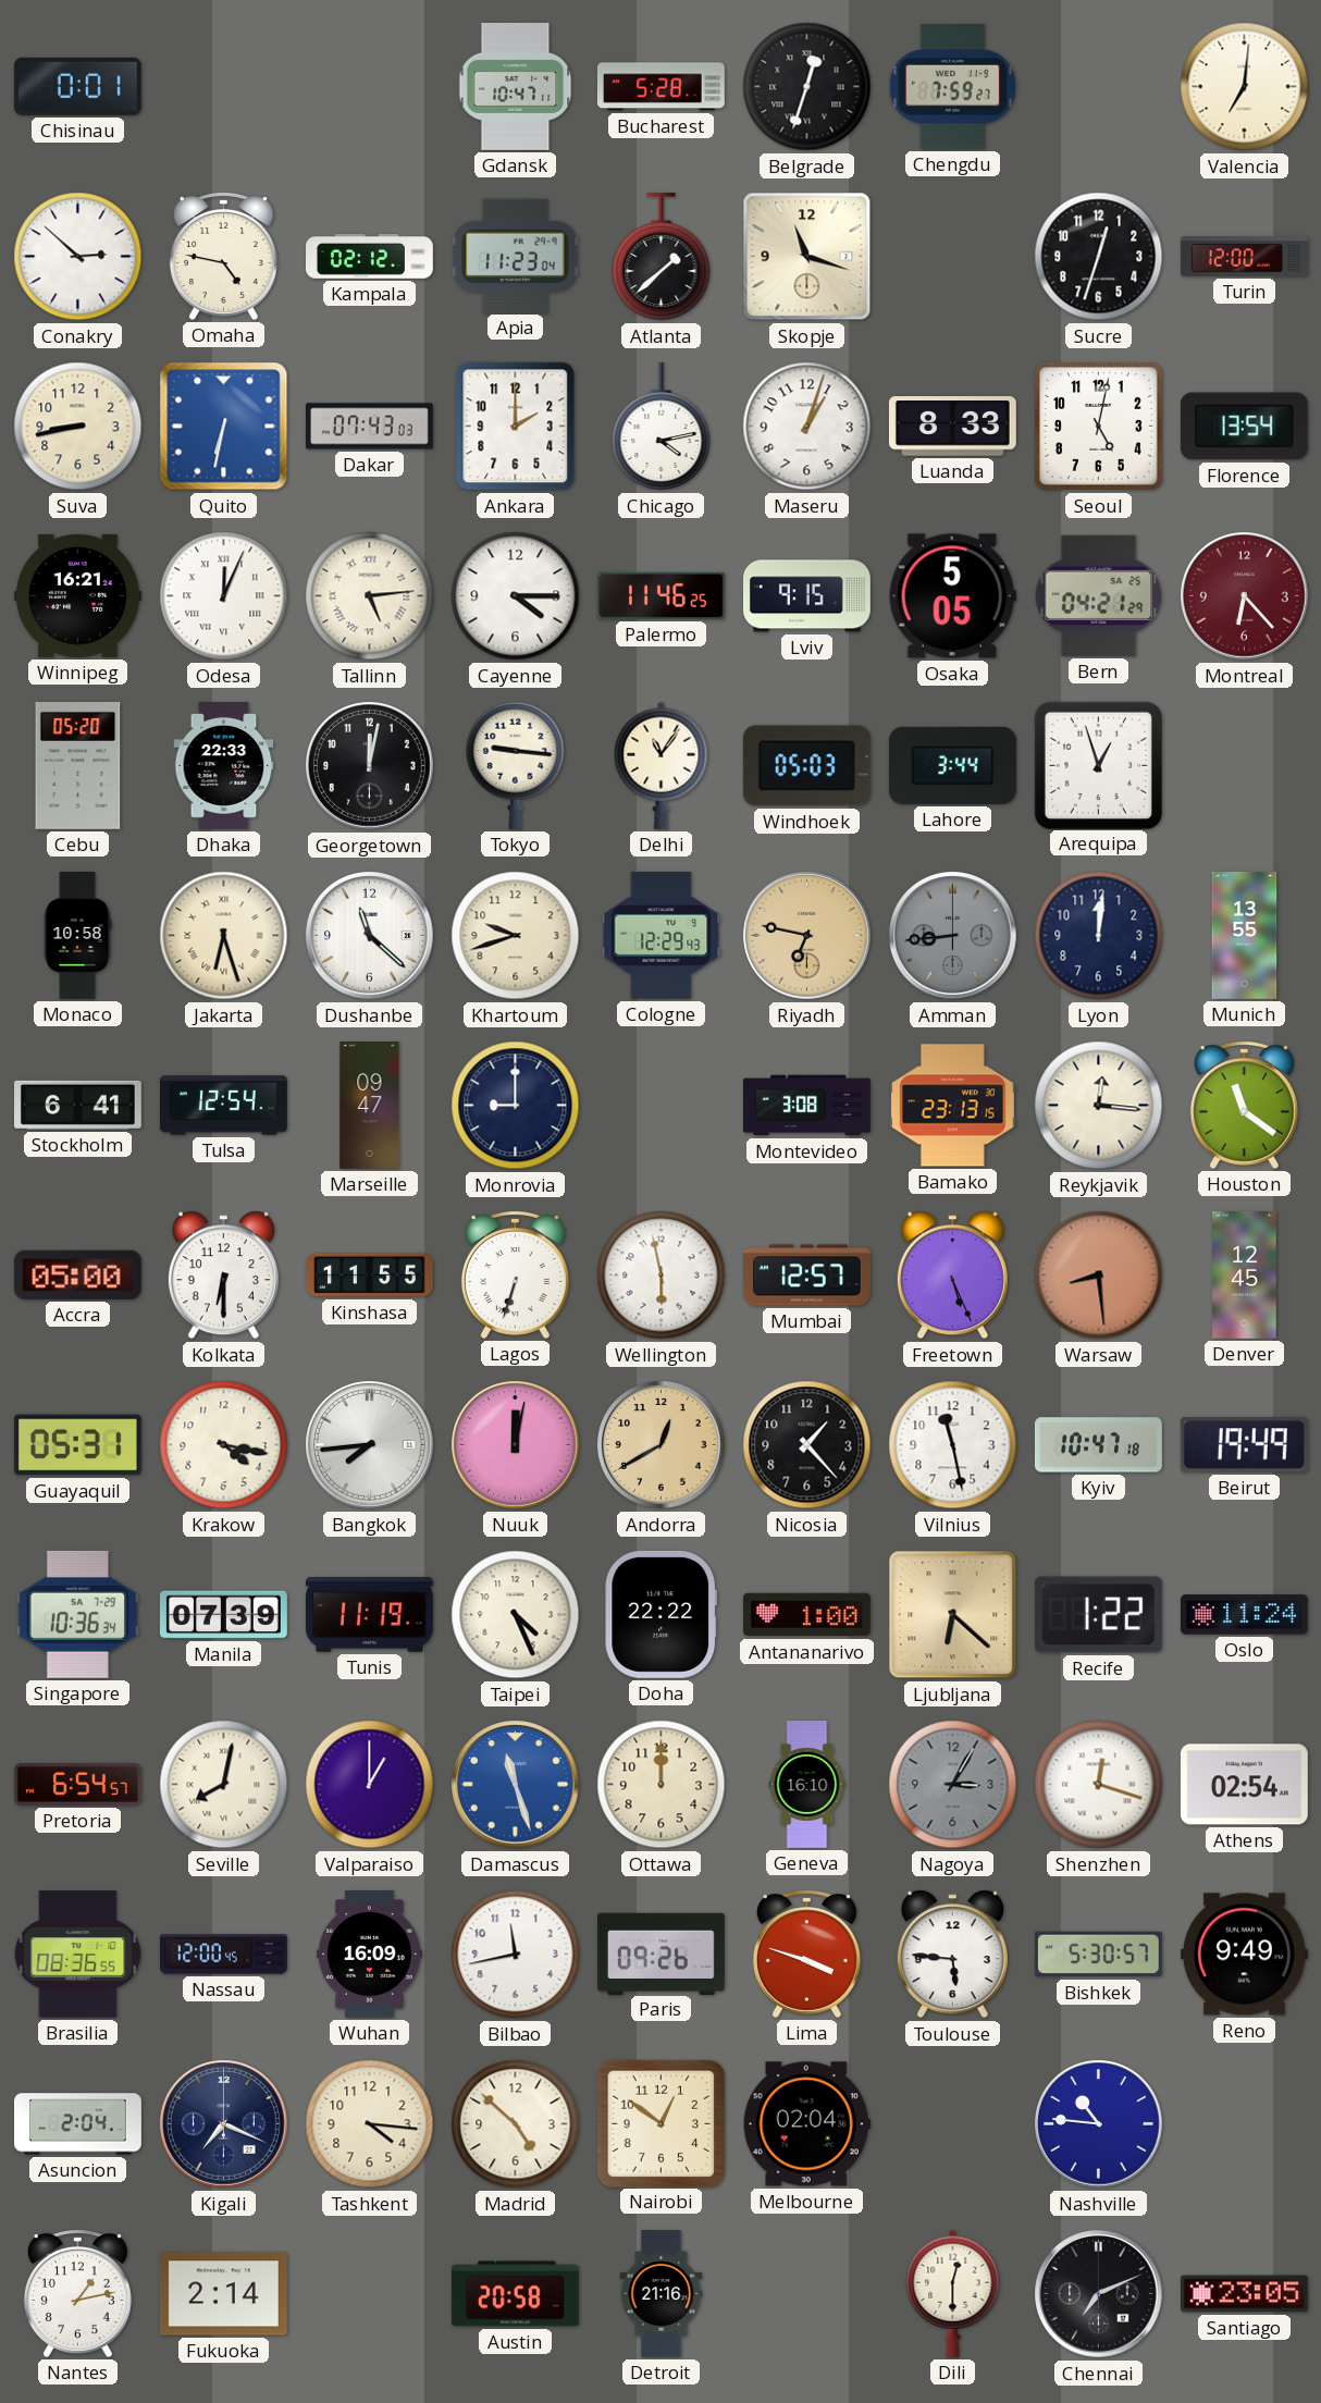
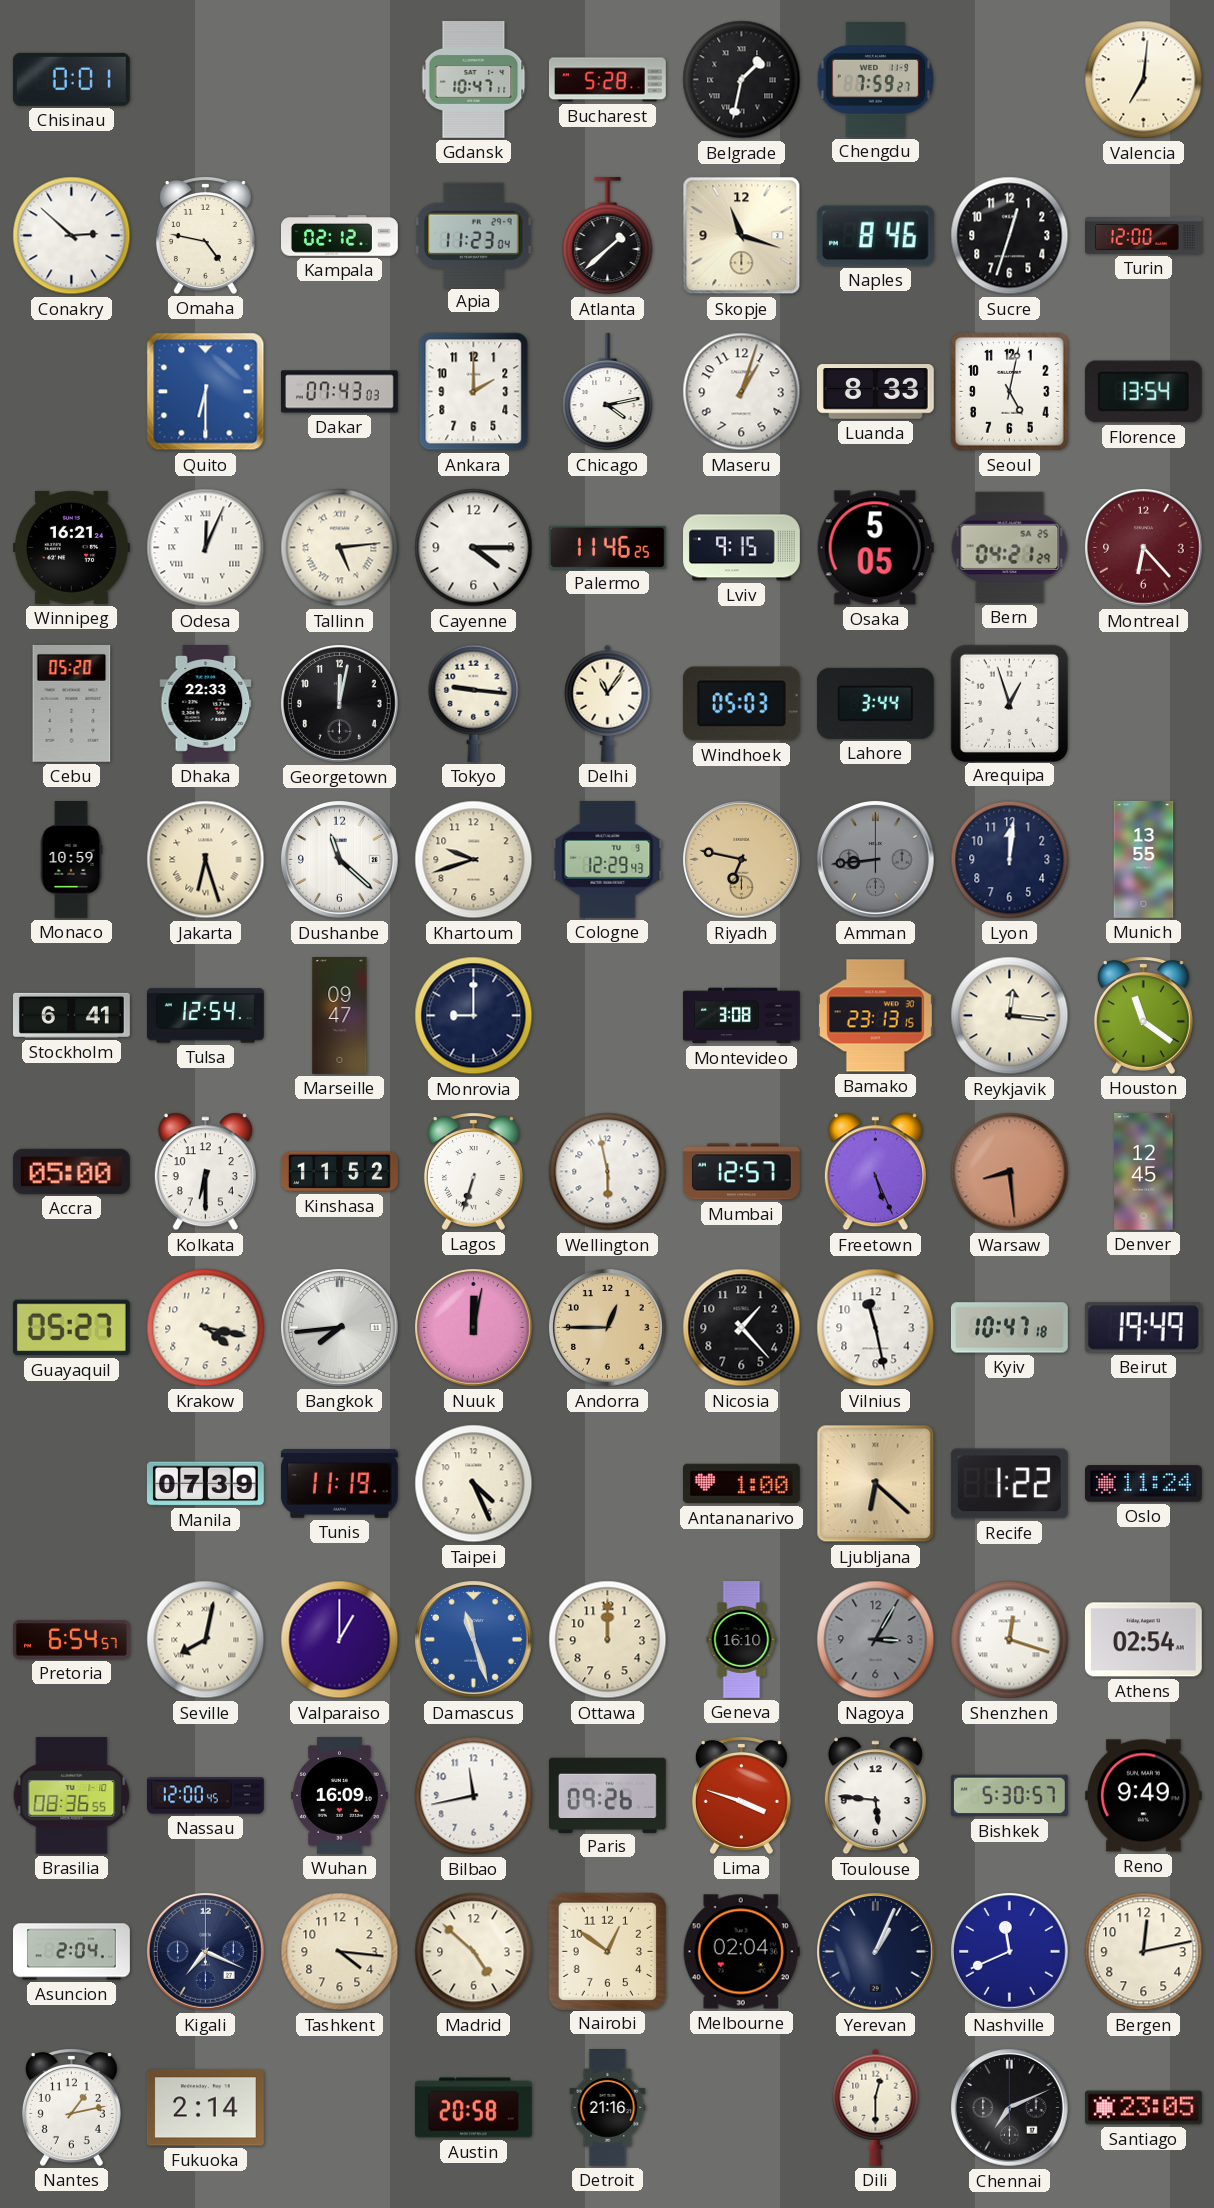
Belgrade: 12:33 -> 1:32 (742, 80)
Naples: none -> 8:46 (875, 236)
Suva: 8:43 -> none (78, 427)
Quito: 6:32 -> 6:30 (206, 392)
Monaco: 10:58 -> 10:59 (71, 860)
Kinshasa: 11:55 -> 11:52 (339, 1172)
Guayaquil: 05:31 -> 05:27 (71, 1328)
Andorra: 12:40 -> 12:45 (608, 1328)
Singapore: 10:36 -> none (78, 1614)
Doha: 22:22 -> none (662, 1614)
Yerevan: none -> 1:04 (876, 1952)
Nashville: 10:46 -> 11:41 (1010, 1952)
Bergen: none -> 12:13 (1144, 1952)
